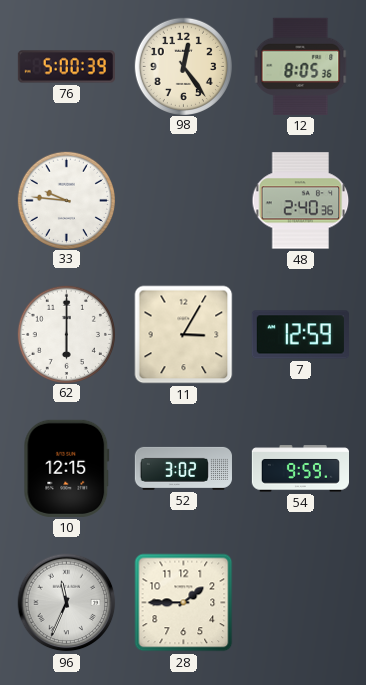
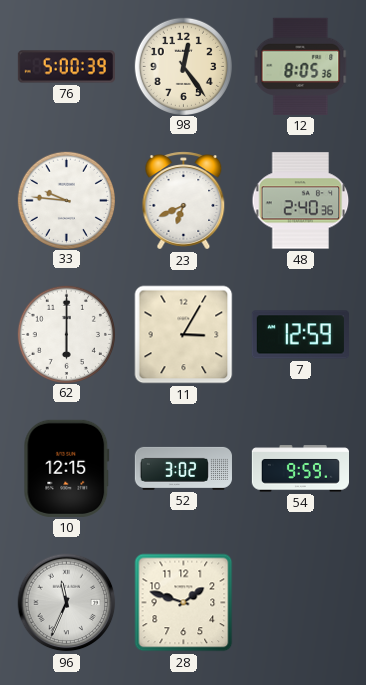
23: none -> 6:41 (184, 201)
28: 1:45 -> 1:48 (184, 603)
